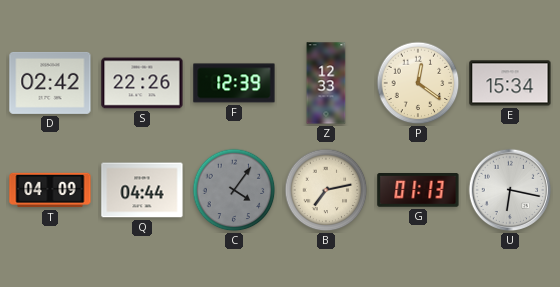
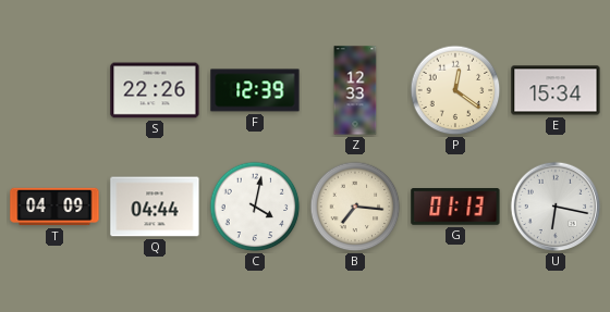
D: 02:42 -> none (50, 83)
C: 4:06 -> 4:02 (255, 207)
C dial: grey -> white (255, 207)
B: 7:13 -> 7:16 (355, 207)
